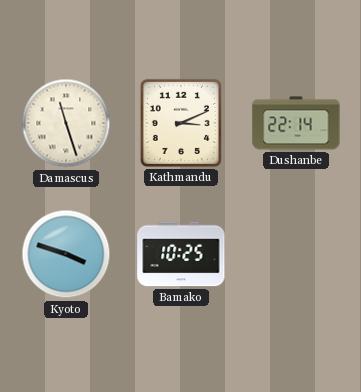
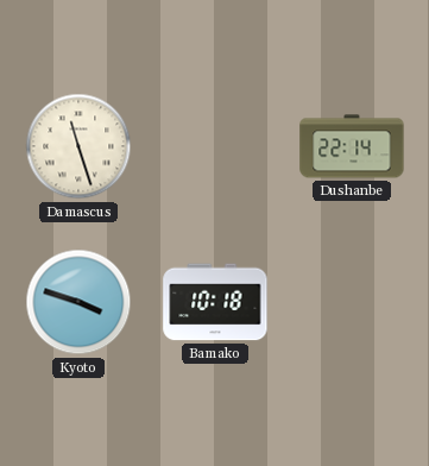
Kathmandu: 3:11 -> none (181, 123)
Bamako: 10:25 -> 10:18 (215, 302)
